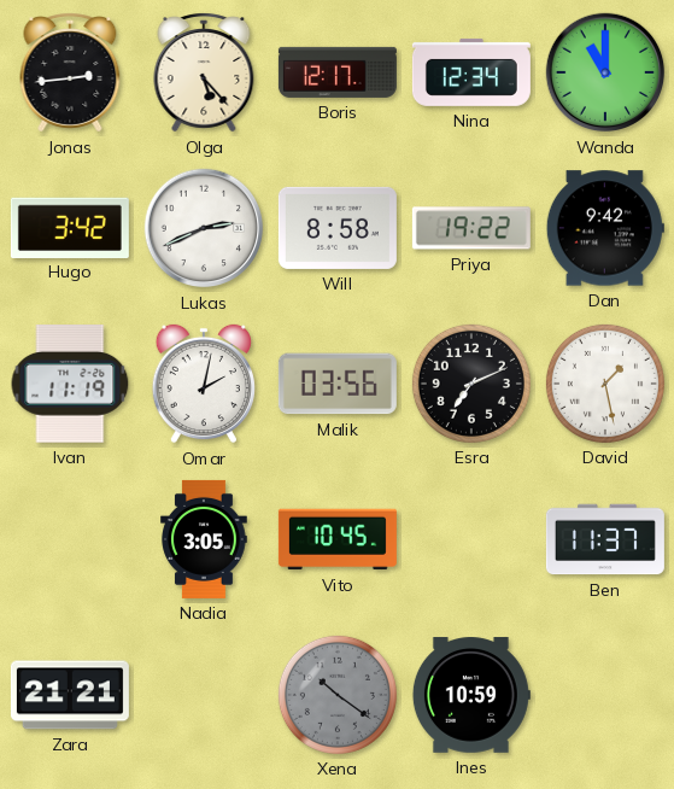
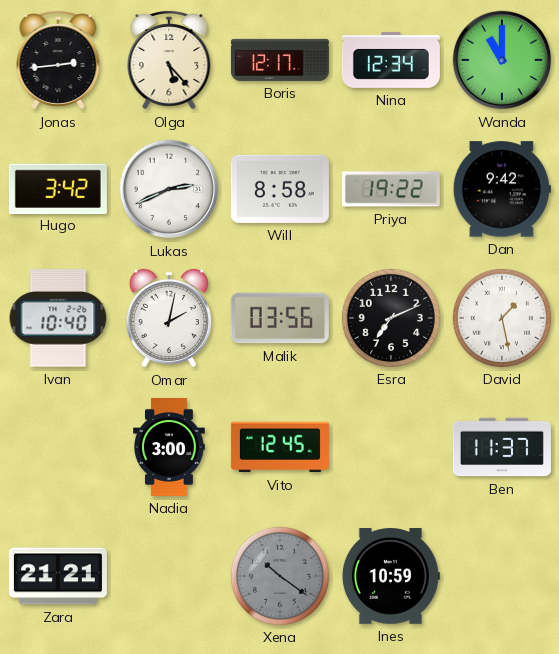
Ivan: 11:19 -> 10:40 (58, 318)
Nadia: 3:05 -> 3:00 (169, 447)
Vito: 10:45 -> 12:45 (280, 447)
